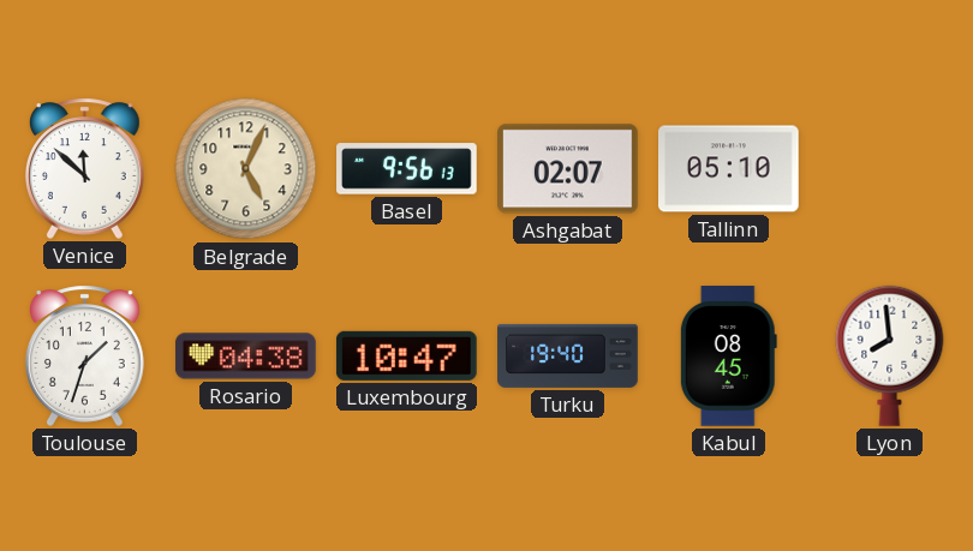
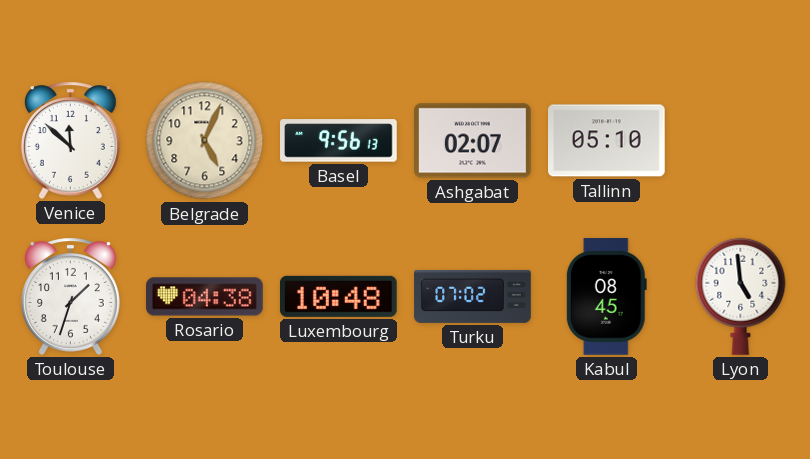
Luxembourg: 10:47 -> 10:48 (338, 296)
Turku: 19:40 -> 07:02 (473, 296)
Lyon: 7:59 -> 4:59 (741, 296)
